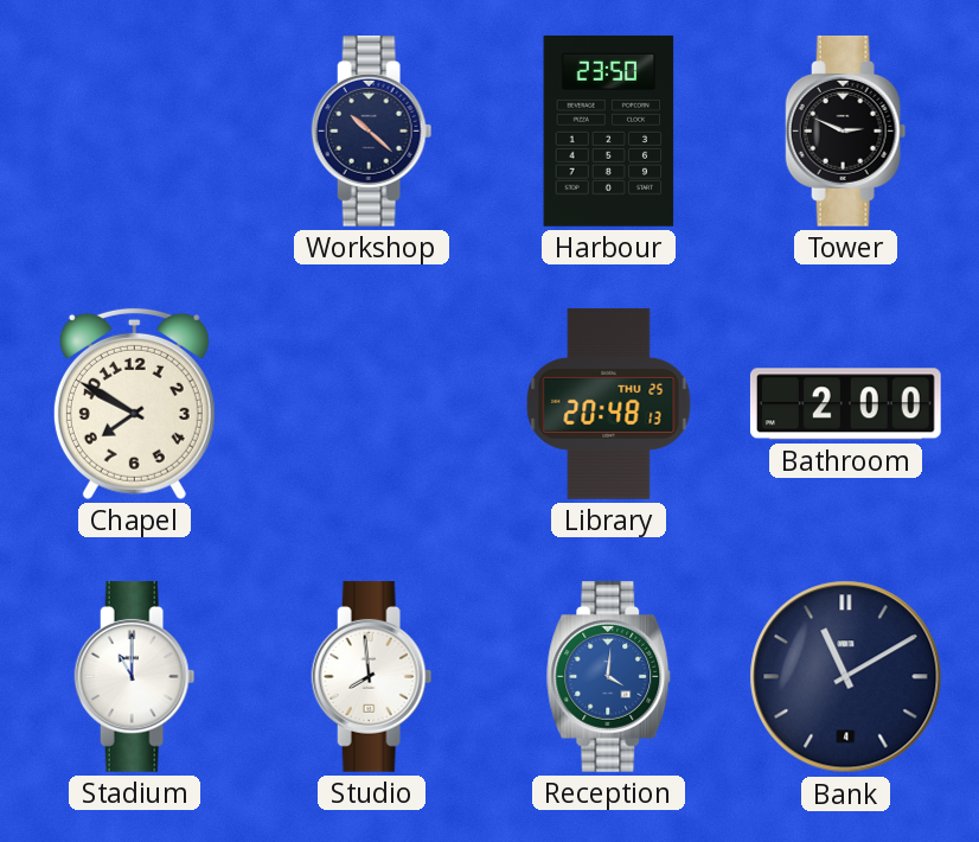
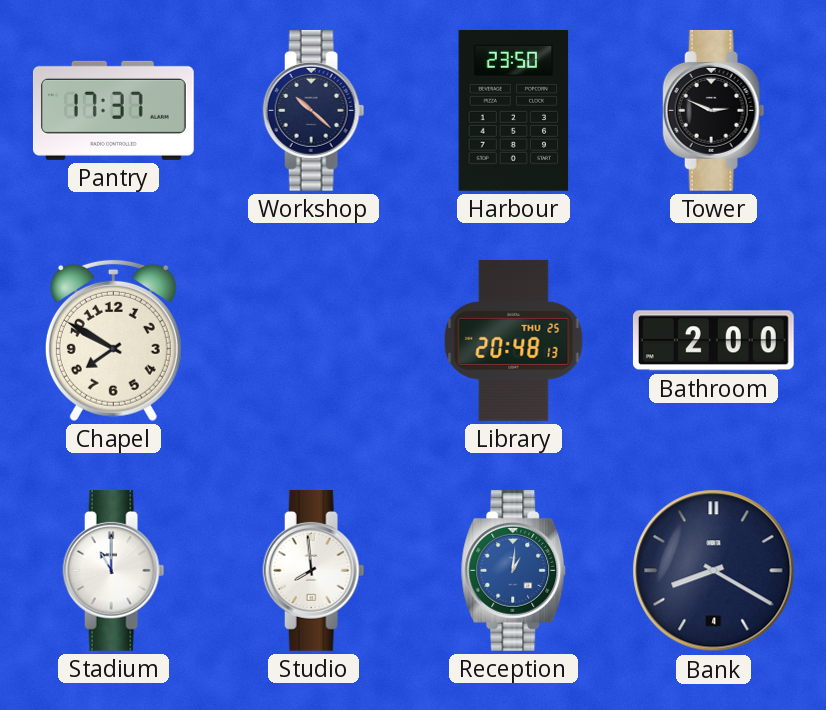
Pantry: none -> 17:37 (113, 110)
Reception: 4:01 -> 1:01 (514, 570)
Bank: 11:10 -> 8:20 (714, 571)
